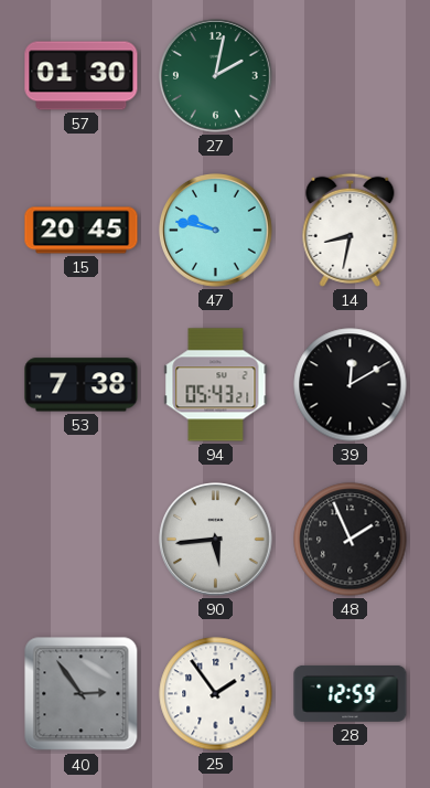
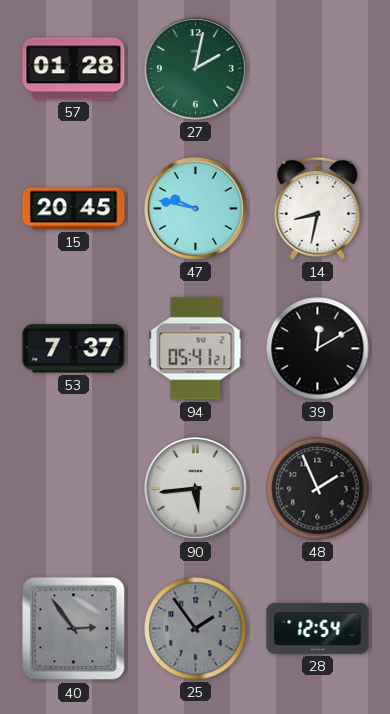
57: 01:30 -> 01:28 (74, 69)
53: 7:38 -> 7:37 (74, 349)
94: 05:43 -> 05:41 (196, 349)
25 dial: white -> grey (196, 629)
28: 12:59 -> 12:54 (318, 628)
